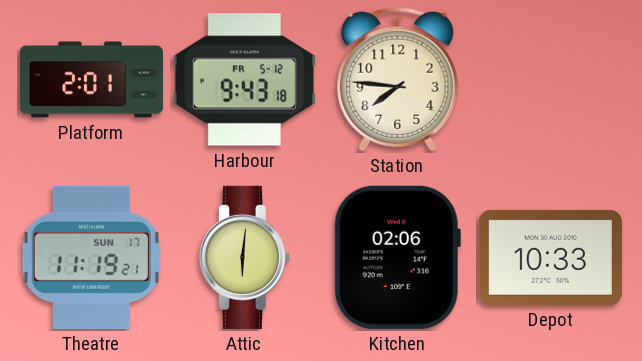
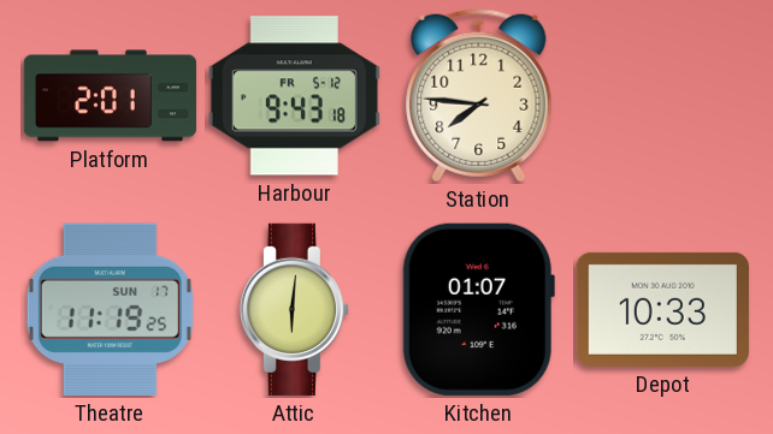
Theatre: 11:19:21 -> 11:19:25 (110, 309)
Kitchen: 02:06 -> 01:07 (478, 309)
